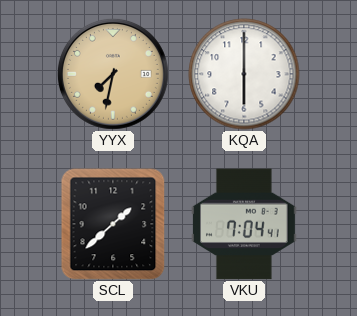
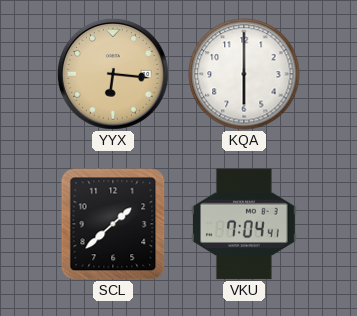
YYX: 7:32 -> 6:16 (113, 74)
